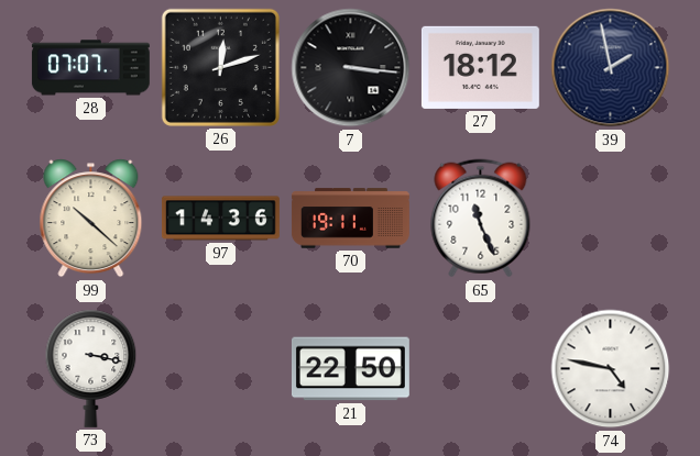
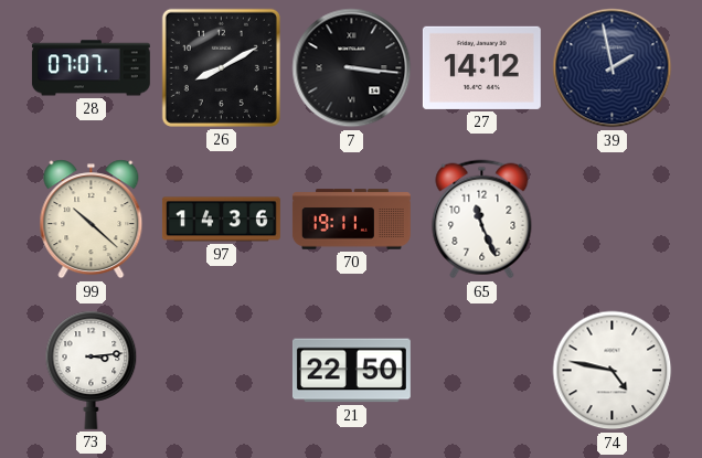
26: 12:12 -> 8:10 (221, 67)
27: 18:12 -> 14:12 (481, 67)
73: 3:17 -> 3:14 (92, 370)
